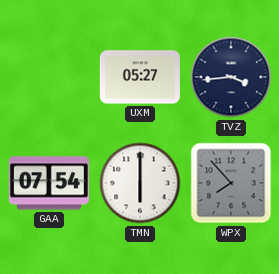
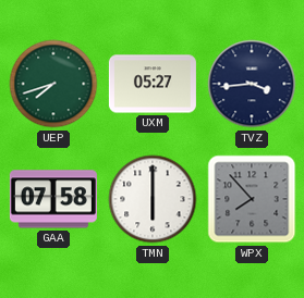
UEP: none -> 7:42 (53, 84)
GAA: 07:54 -> 07:58 (53, 199)
